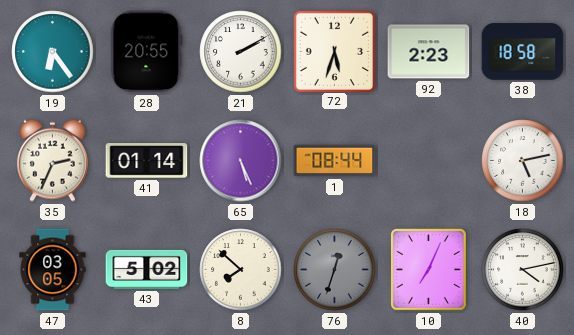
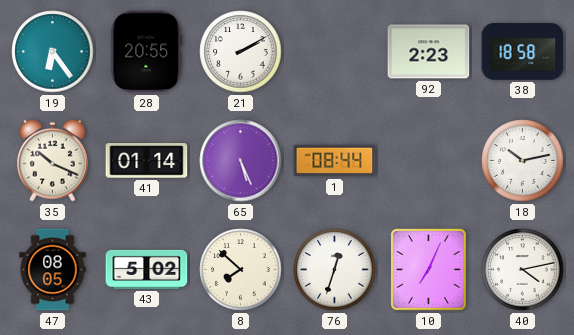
72: 5:33 -> none (334, 51)
35: 2:34 -> 10:19 (52, 160)
18: 5:13 -> 10:13 (523, 161)
47: 03:05 -> 08:05 (53, 270)
76 dial: grey -> white (335, 270)
